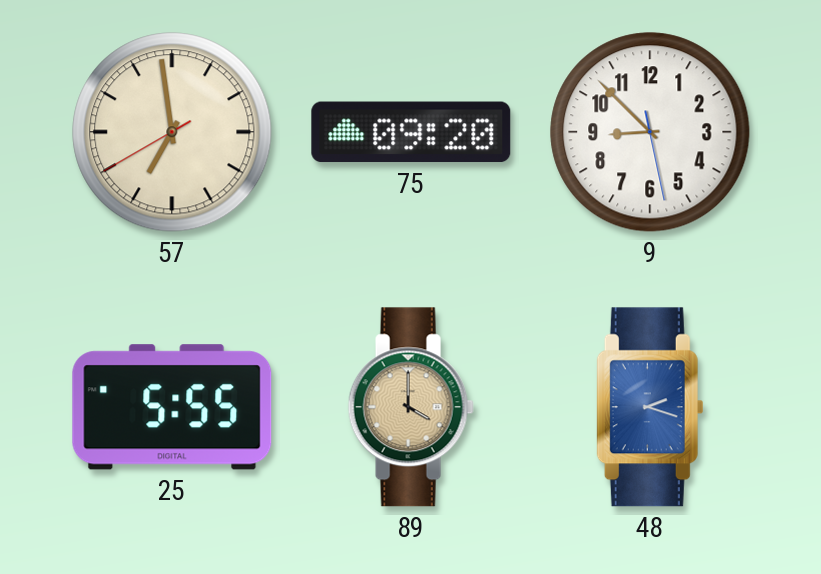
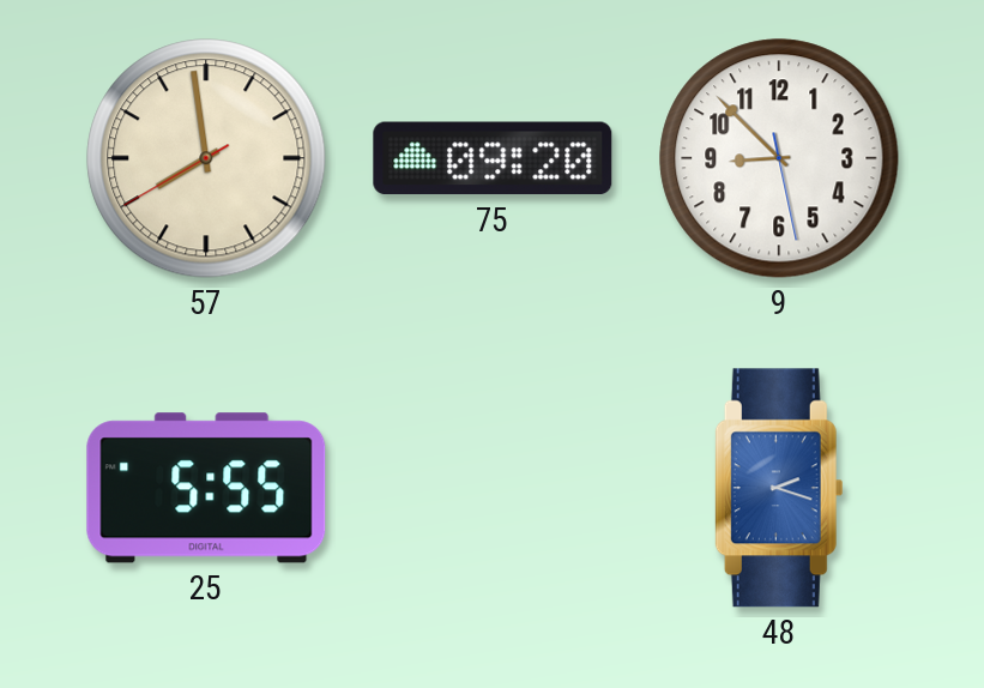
57: 6:58 -> 7:58 (206, 158)
89: 4:00 -> none (411, 407)
